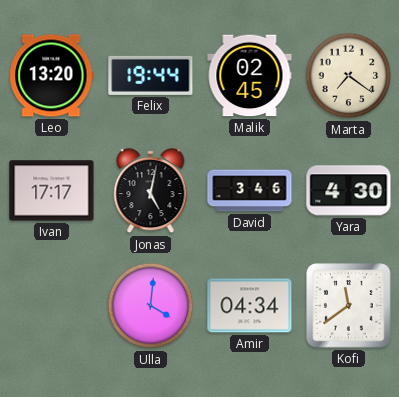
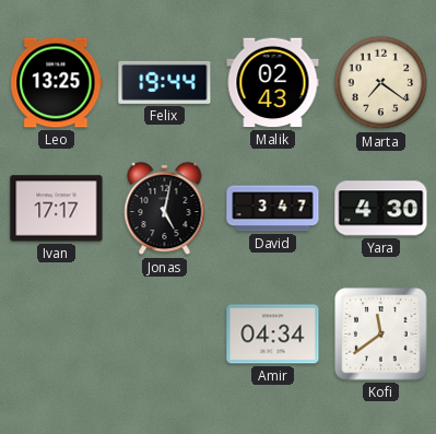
Leo: 13:20 -> 13:25 (57, 83)
Malik: 02:45 -> 02:43 (273, 83)
David: 3:46 -> 3:47 (273, 209)
Ulla: 4:01 -> none (151, 306)
